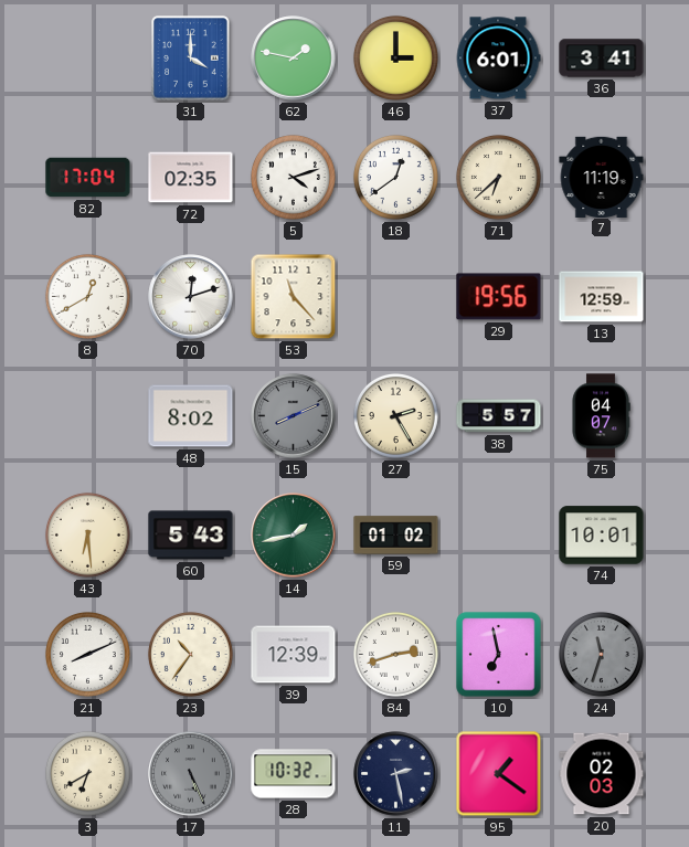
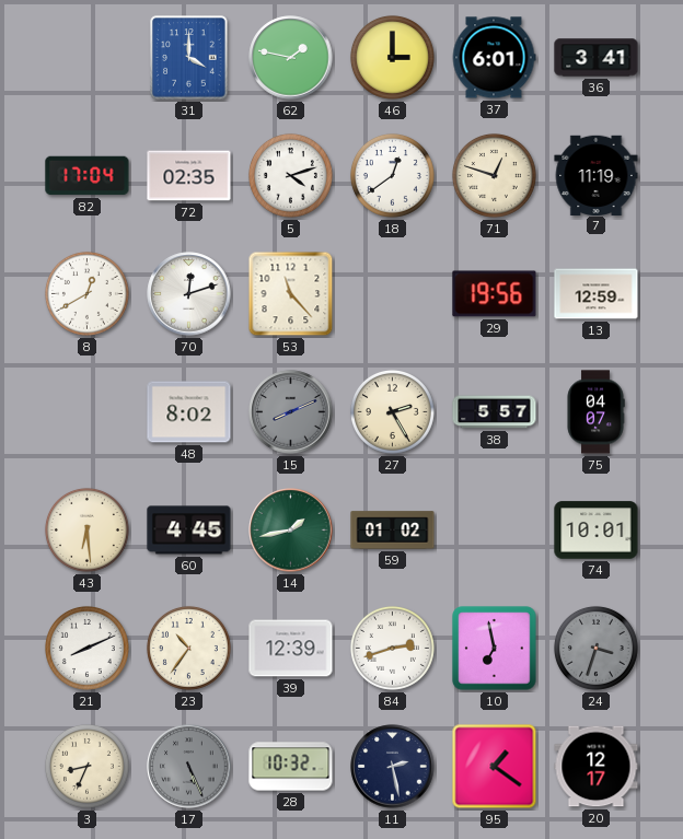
71: 6:38 -> 12:48 (494, 175)
60: 5:43 -> 4:45 (189, 531)
24: 11:33 -> 3:33 (595, 648)
3: 6:40 -> 8:34 (86, 766)
20: 02:03 -> 12:17 (597, 767)
